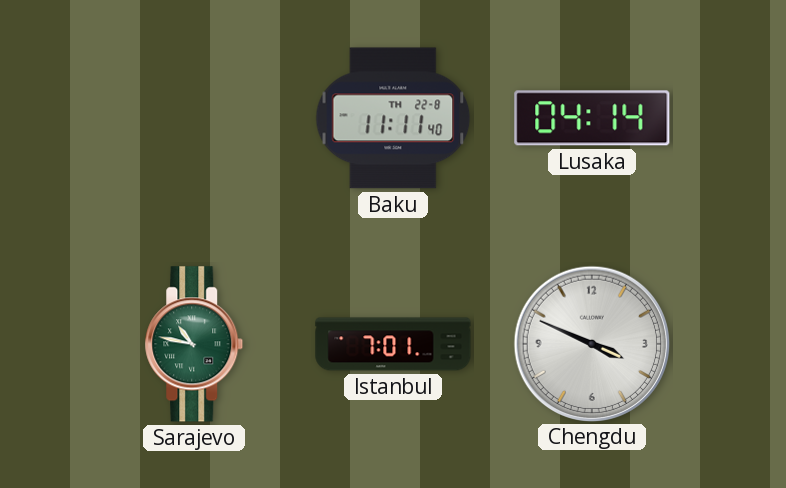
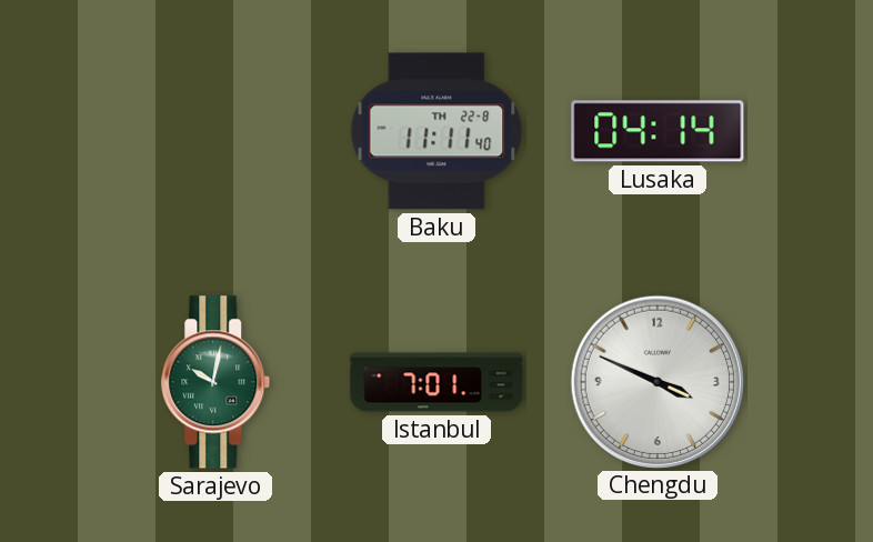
Sarajevo: 10:47 -> 10:02 (215, 382)
